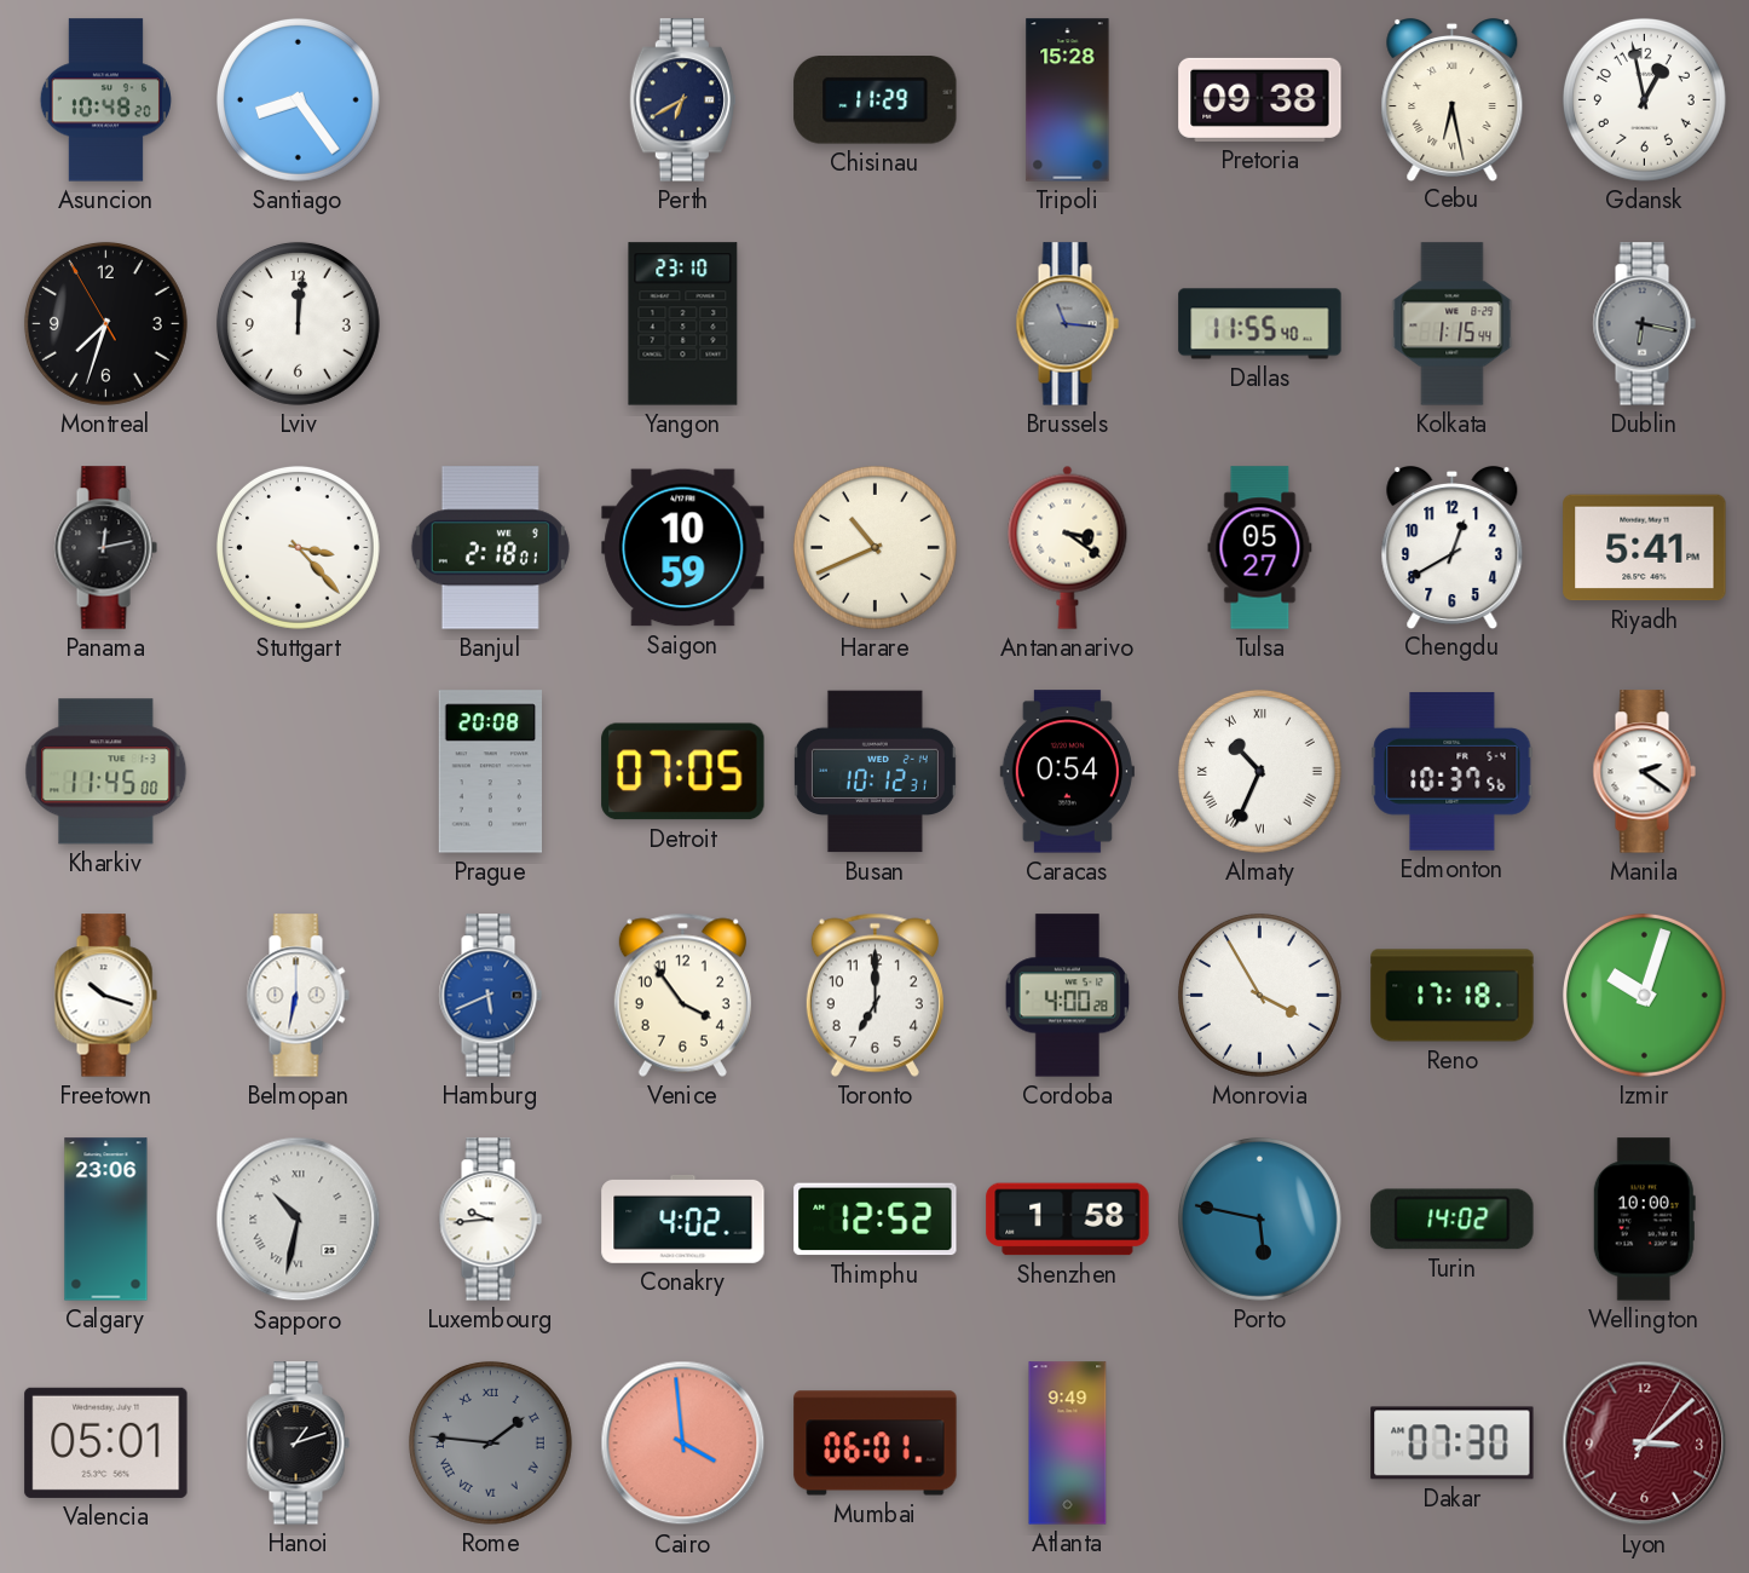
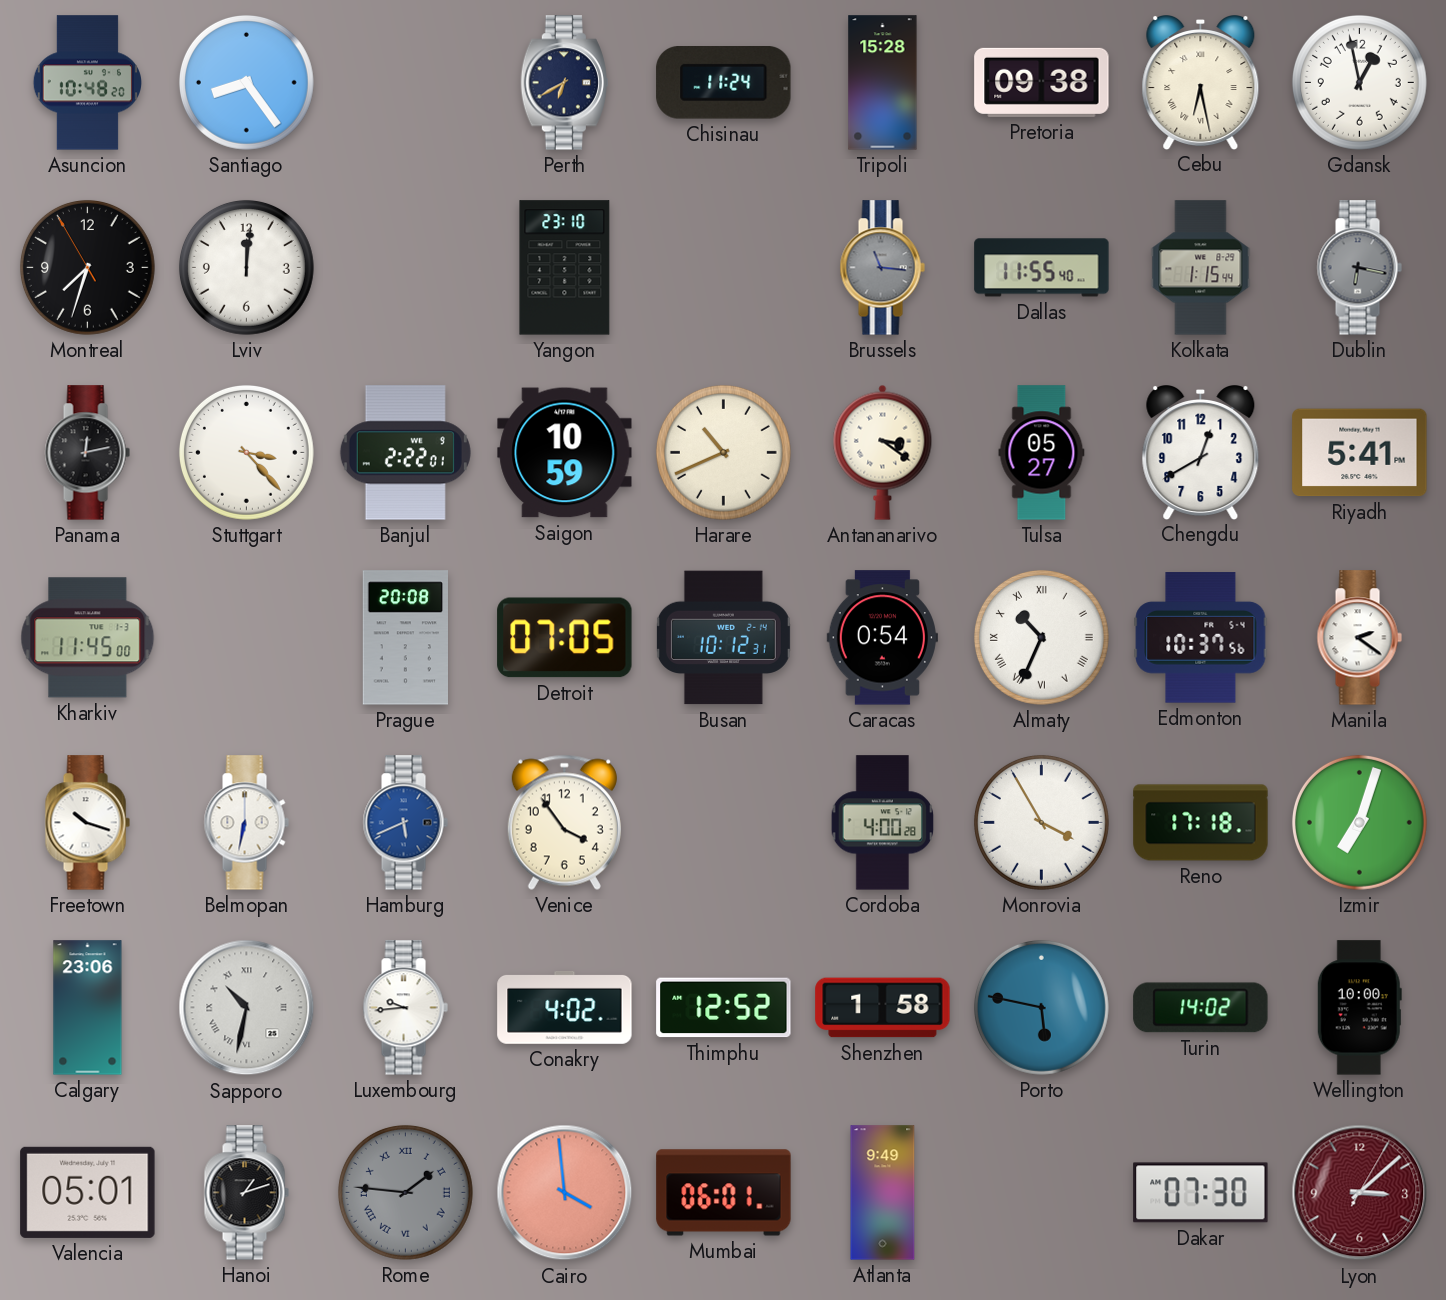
Chisinau: 11:29 -> 11:24 (724, 83)
Banjul: 2:18 -> 2:22 (405, 453)
Toronto: 7:00 -> none (874, 995)
Izmir: 10:03 -> 7:03 (1359, 822)
